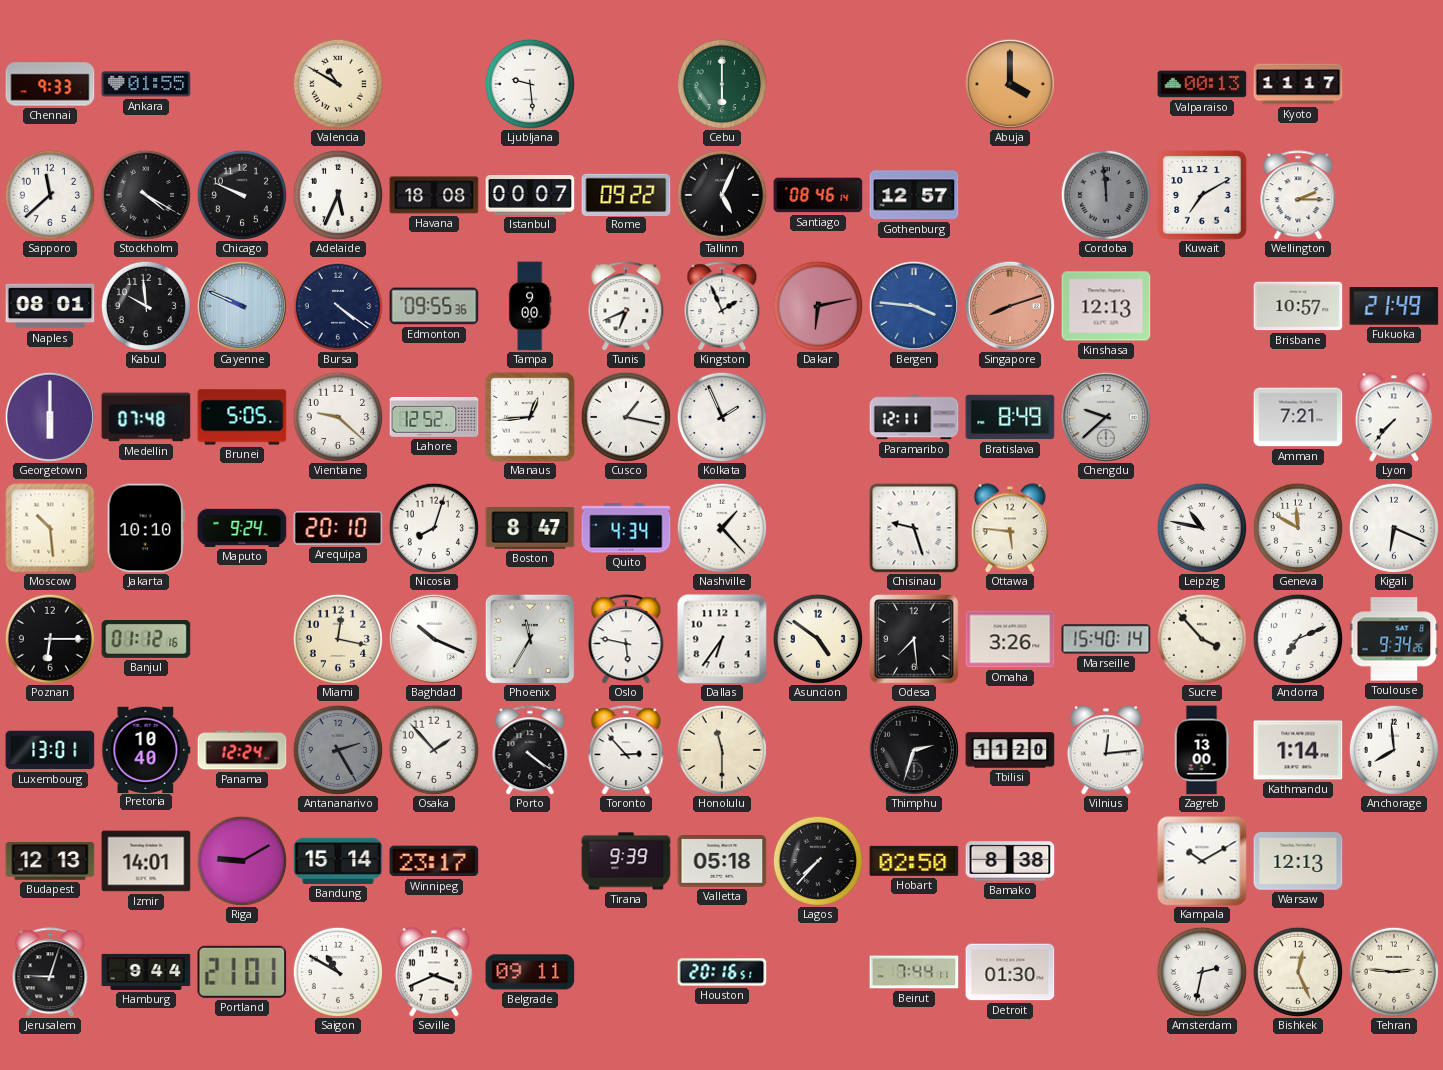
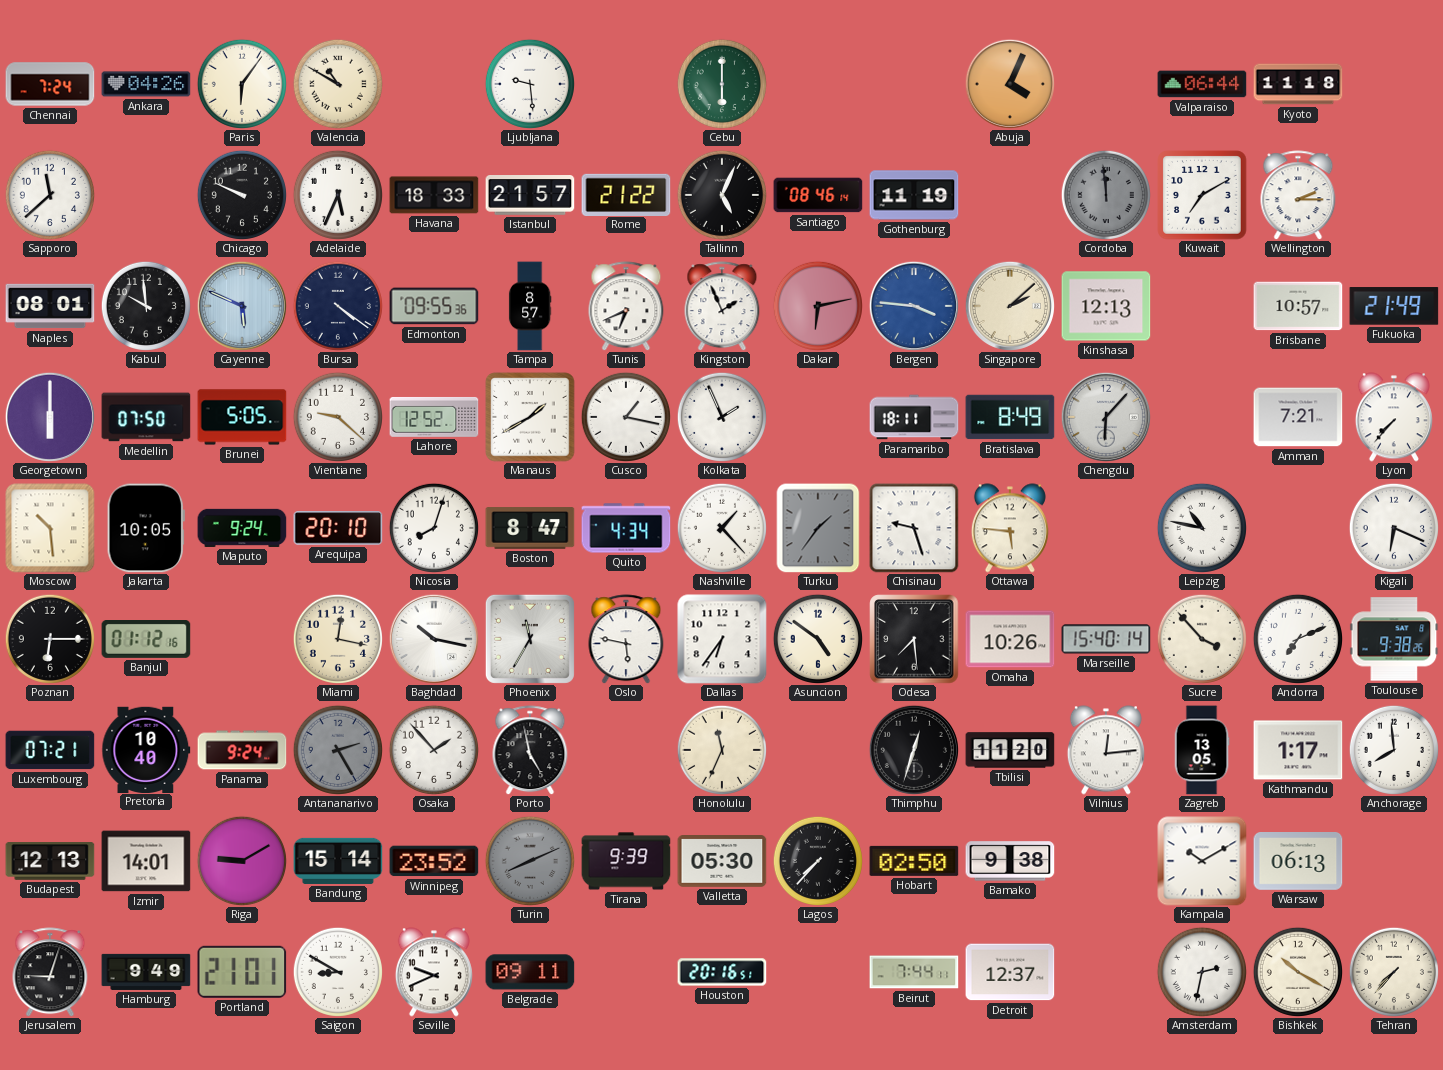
Chennai: 9:33 -> 7:24 (50, 84)
Ankara: 01:55 -> 04:26 (146, 84)
Paris: none -> 6:06 (242, 84)
Abuja: 4:00 -> 4:04 (1010, 84)
Valparaiso: 00:13 -> 06:44 (1202, 84)
Kyoto: 11:17 -> 11:18 (1298, 84)
Stockholm: 4:20 -> none (146, 195)
Havana: 18:08 -> 18:33 (434, 195)
Istanbul: 00:07 -> 21:57 (530, 195)
Rome: 09:22 -> 21:22 (626, 194)
Gothenburg: 12:57 -> 11:19 (914, 195)
Cayenne: 9:49 -> 5:49 (242, 306)
Tampa: 9:00 -> 8:57 (530, 306)
Singapore: 8:12 -> 2:08 (1010, 306)
Singapore dial: salmon -> cream (1010, 306)
Medellin: 07:48 -> 07:50 (146, 417)
Manaus: 12:44 -> 1:40 (530, 417)
Paramaribo: 12:11 -> 18:11 (914, 417)
Chengdu: 9:38 -> 6:07 (1106, 417)
Jakarta: 10:10 -> 10:05 (146, 528)
Turku: none -> 1:36 (818, 528)
Geneva: 11:50 -> none (1298, 528)
Baghdad: 10:19 -> 10:17 (434, 639)
Omaha: 3:26 -> 10:26 (1010, 639)
Toulouse: 9:34 -> 9:38 (1394, 639)
Luxembourg: 13:01 -> 07:21 (50, 750)
Panama: 12:24 -> 9:24 (242, 750)
Porto: 4:21 -> 4:58 (530, 750)
Toronto: 2:53 -> none (626, 750)
Honolulu: 11:30 -> 11:34 (722, 750)
Thimphu: 2:33 -> 12:33 (914, 750)
Zagreb: 13:00 -> 13:05 (1202, 750)
Kathmandu: 1:14 -> 1:17 (1298, 750)
Winnipeg: 23:17 -> 23:52 (434, 861)
Turin: none -> 8:11 (530, 861)
Valletta: 05:18 -> 05:30 (722, 862)
Bamako: 8:38 -> 9:38 (1010, 861)
Warsaw: 12:13 -> 06:13 (1298, 862)
Hamburg: 9:44 -> 9:49 (146, 972)
Saigon: 10:50 -> 8:50 (338, 972)
Seville: 3:41 -> 9:41 (434, 972)
Detroit: 01:30 -> 12:37 (1010, 972)
Bishkek: 12:26 -> 10:20 (1298, 972)
Tehran: 2:46 -> 7:37 (1394, 972)
